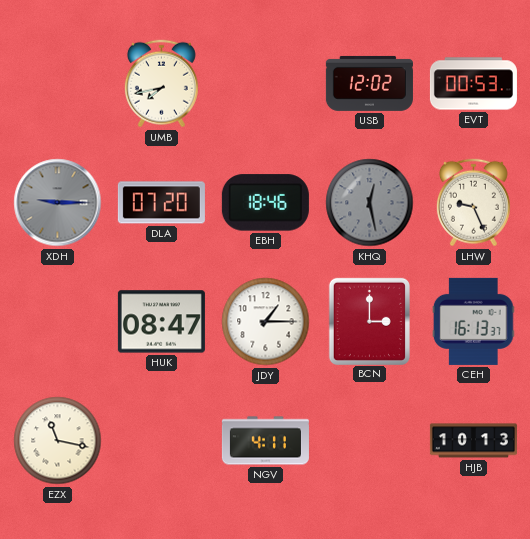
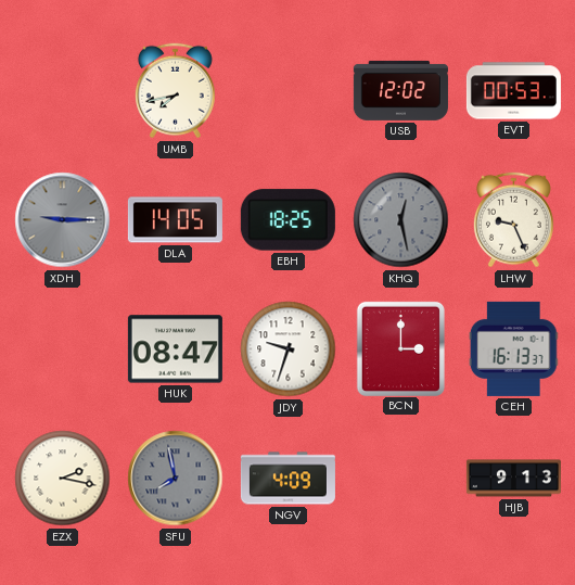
DLA: 07:20 -> 14:05 (175, 220)
EBH: 18:46 -> 18:25 (287, 220)
JDY: 1:15 -> 9:33 (289, 349)
EZX: 11:17 -> 2:17 (63, 479)
SFU: none -> 7:58 (176, 479)
NGV: 4:11 -> 4:09 (287, 479)
HJB: 10:13 -> 9:13 (513, 479)
